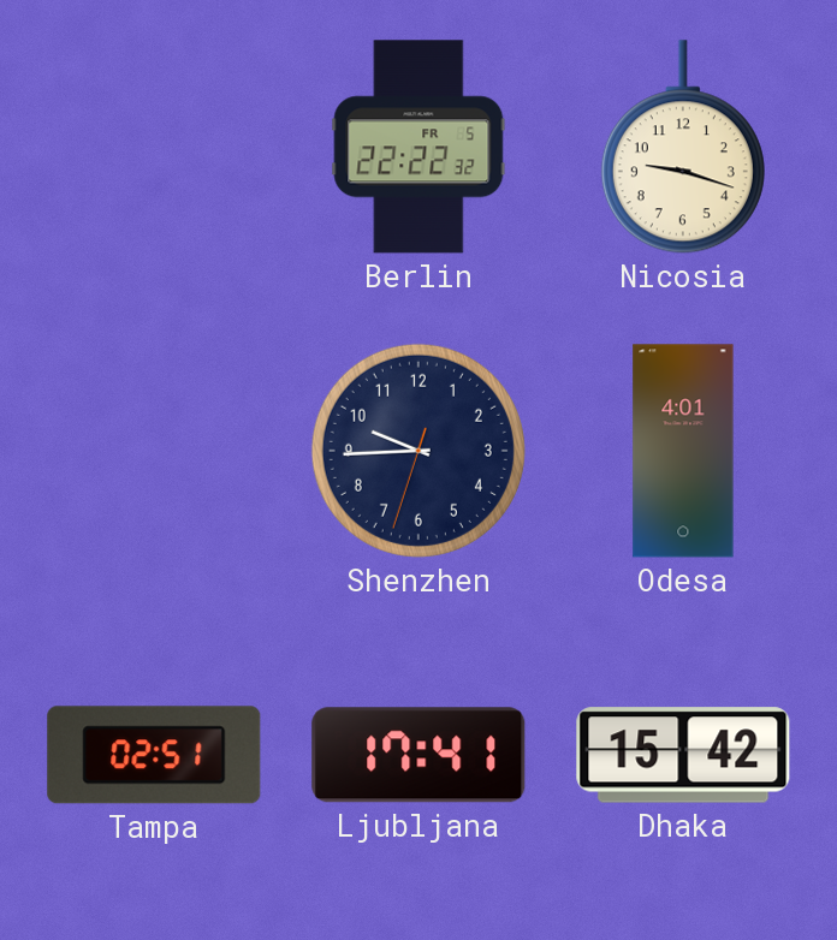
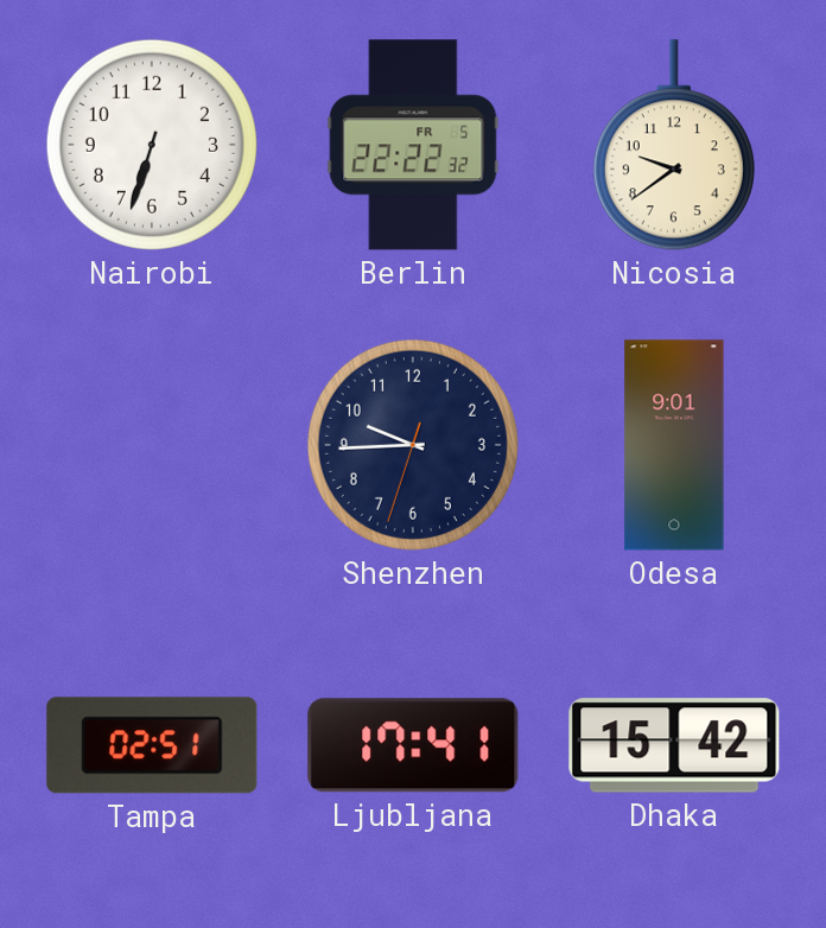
Nairobi: none -> 6:33 (152, 145)
Nicosia: 9:18 -> 9:39 (674, 145)
Odesa: 4:01 -> 9:01 (674, 445)
